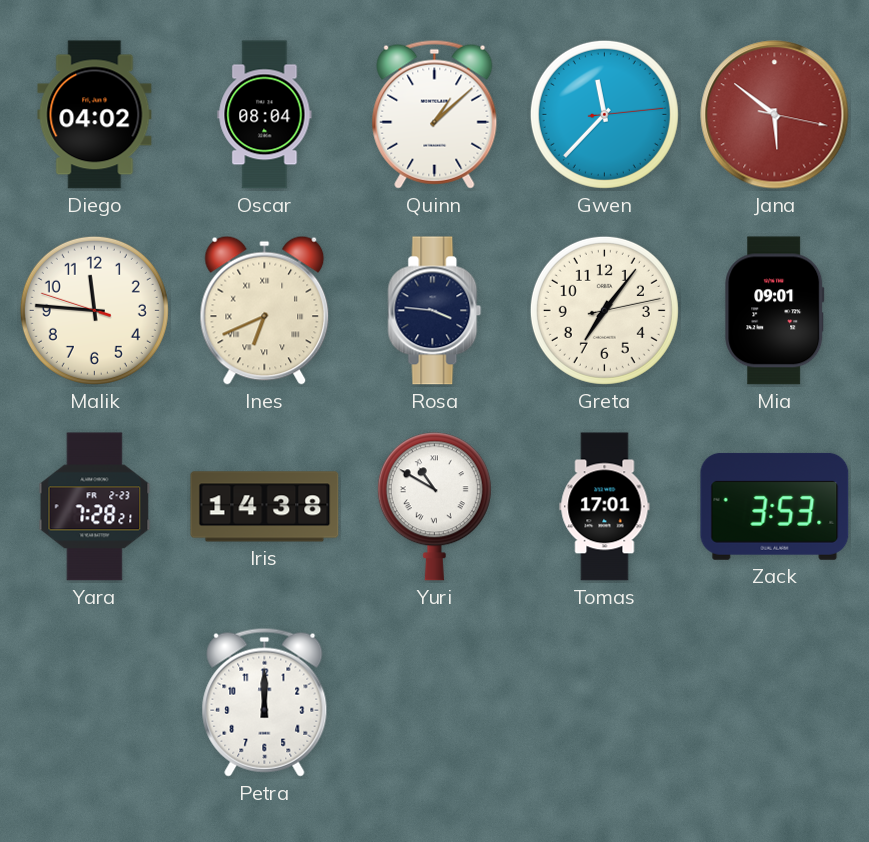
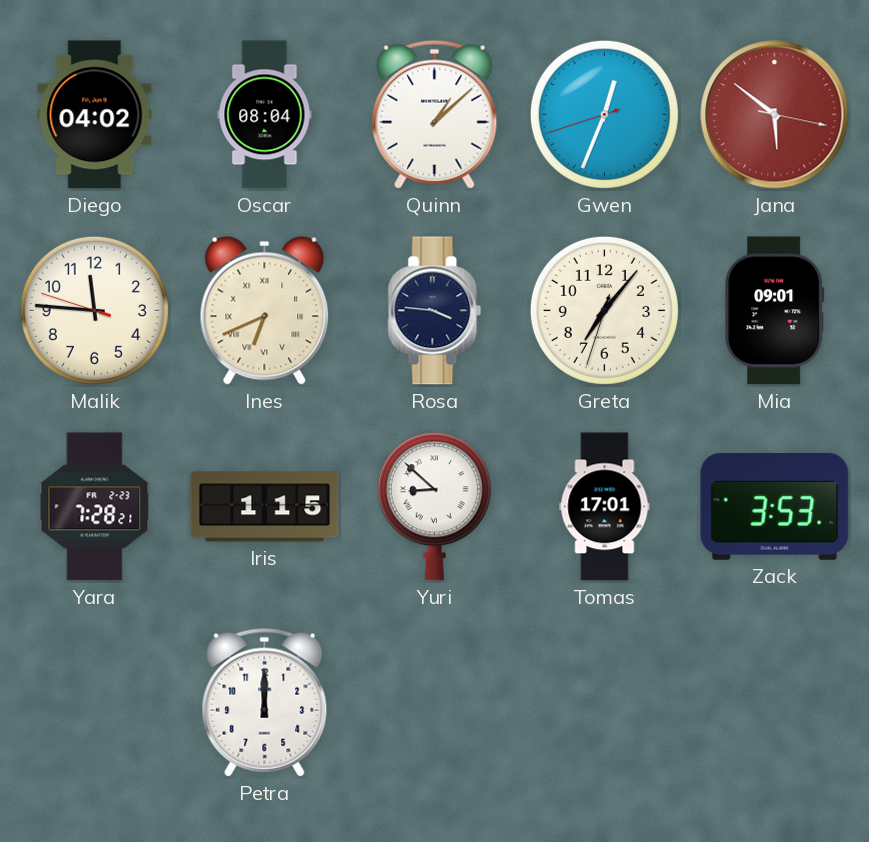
Gwen: 11:37 -> 12:33 (604, 114)
Greta: 7:06:13 -> 7:06:33 (604, 310)
Iris: 14:38 -> 1:15 (265, 507)
Yuri: 10:50 -> 8:52 (434, 507)
